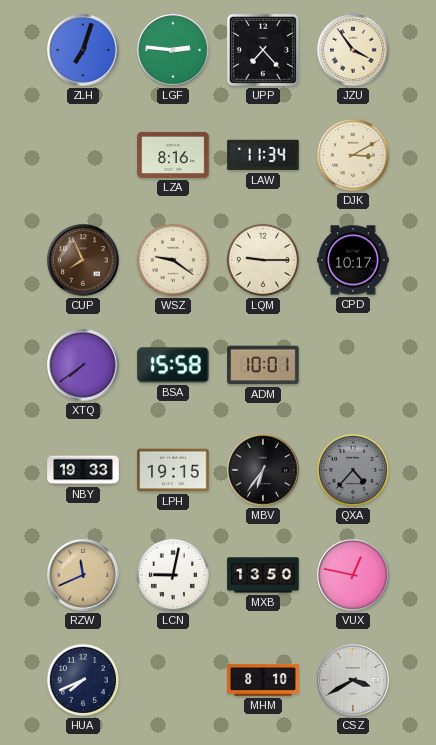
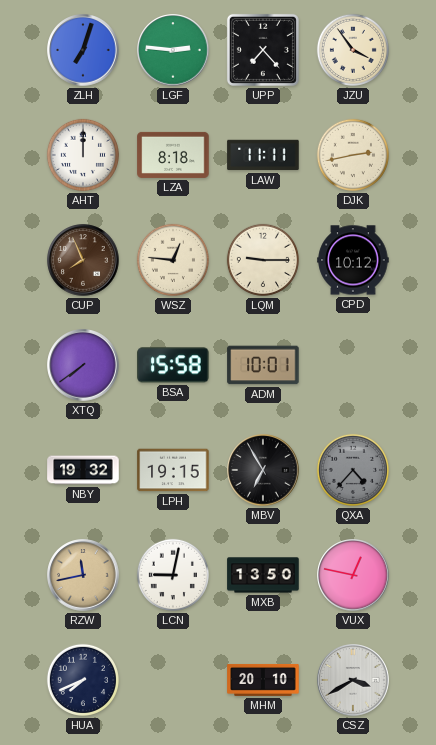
AHT: none -> 12:00 (83, 155)
LZA: 8:16 -> 8:18 (173, 155)
LAW: 11:34 -> 11:11 (263, 155)
DJK: 3:10 -> 2:43 (353, 155)
WSZ: 9:21 -> 12:46 (173, 260)
CPD: 10:17 -> 10:12 (353, 260)
NBY: 19:33 -> 19:32 (83, 470)
MBV: 6:36 -> 6:55 (263, 470)
RZW: 11:41 -> 11:43 (83, 575)
MHM: 8:10 -> 20:10 (263, 680)
